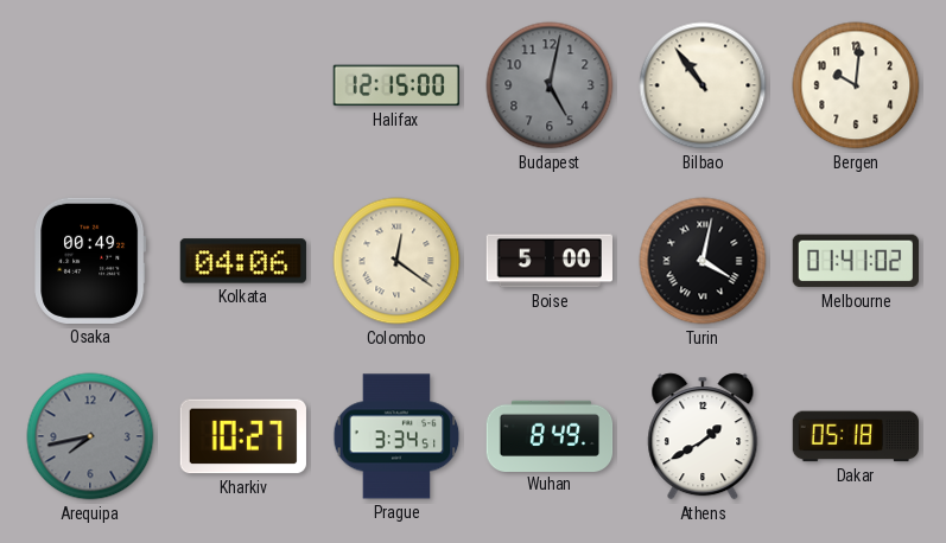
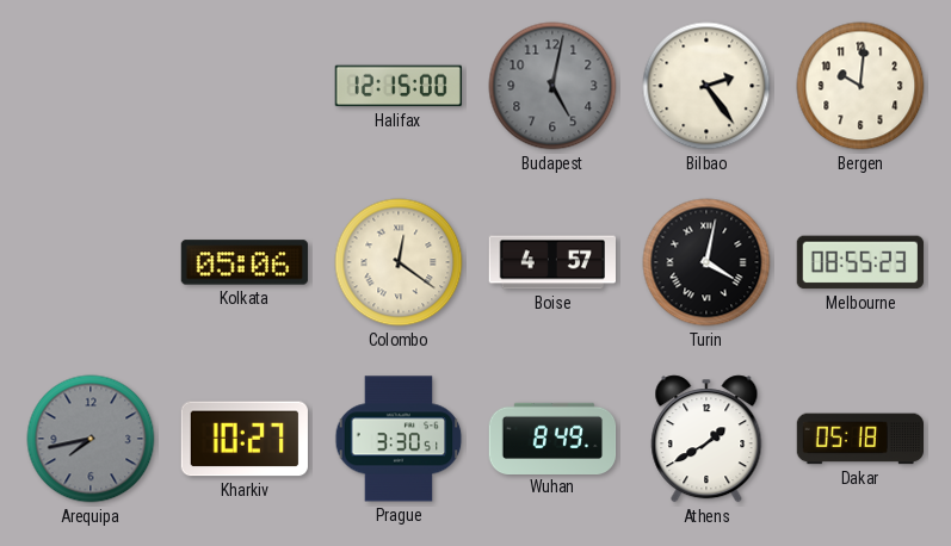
Bilbao: 10:54 -> 2:24 (706, 86)
Osaka: 00:49 -> none (90, 261)
Kolkata: 04:06 -> 05:06 (245, 262)
Boise: 5:00 -> 4:57 (551, 262)
Melbourne: 01:41 -> 08:55 (860, 262)
Prague: 3:34 -> 3:30 (399, 439)
